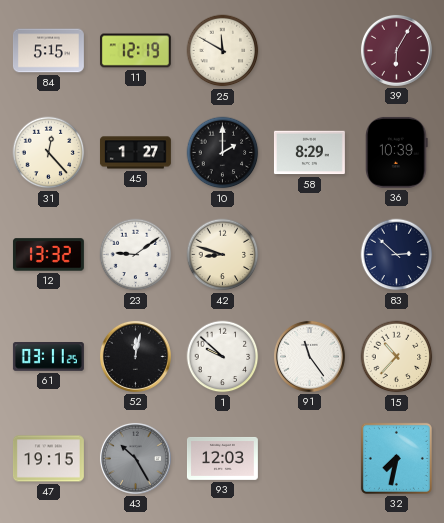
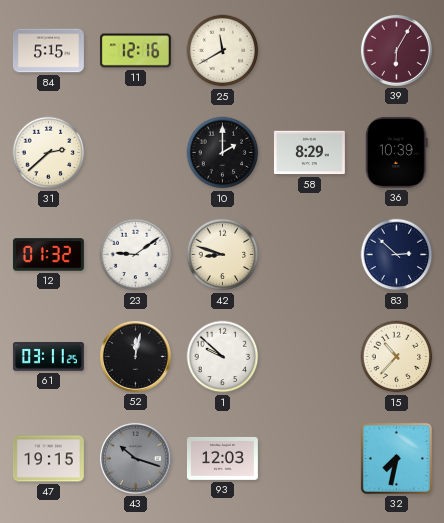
11: 12:19 -> 12:16 (135, 51)
25: 11:50 -> 11:40 (223, 51)
31: 12:23 -> 2:38 (49, 153)
45: 1:27 -> none (135, 153)
12: 13:32 -> 01:32 (48, 255)
91: 11:24 -> none (309, 356)
43: 10:25 -> 10:18 (135, 458)
